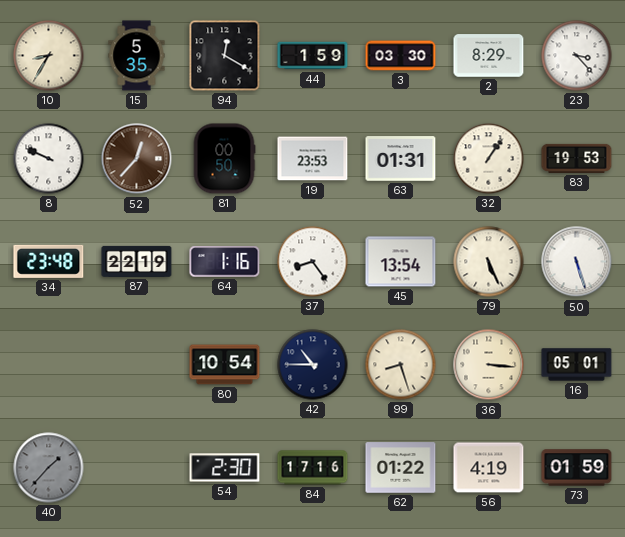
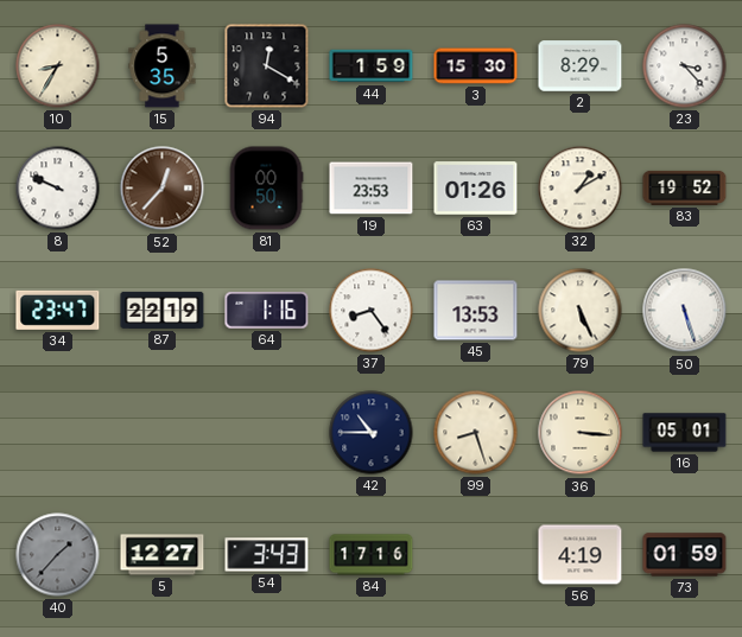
3: 03:30 -> 15:30 (476, 66)
63: 01:31 -> 01:26 (476, 189)
32: 1:06 -> 1:10 (581, 189)
83: 19:53 -> 19:52 (685, 187)
34: 23:48 -> 23:47 (58, 310)
45: 13:54 -> 13:53 (476, 311)
80: 10:54 -> none (225, 365)
5: none -> 12:27 (163, 555)
54: 2:30 -> 3:43 (267, 555)
62: 01:22 -> none (401, 468)
